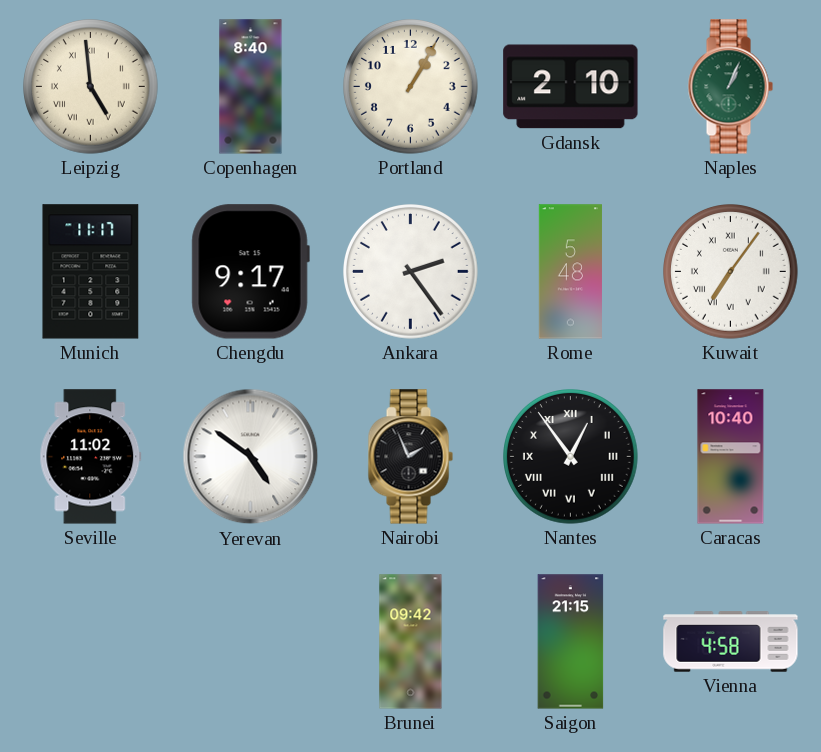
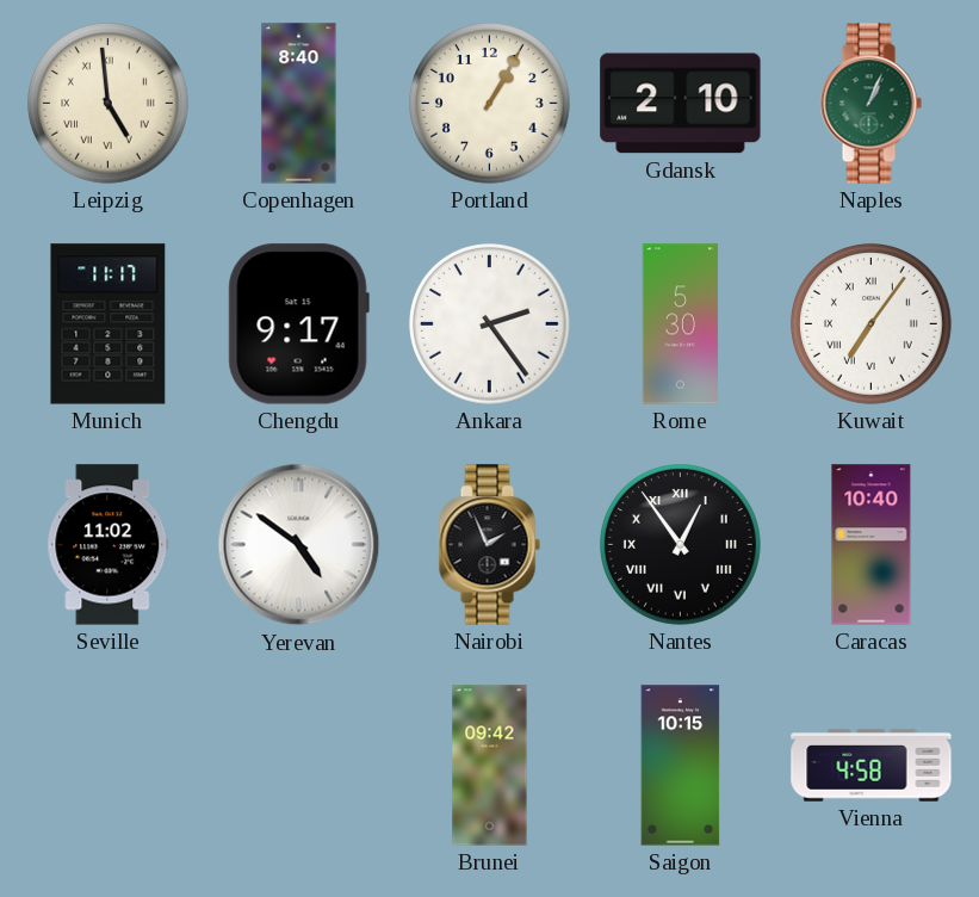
Rome: 5:48 -> 5:30 (680, 324)
Saigon: 21:15 -> 10:15 (681, 766)
